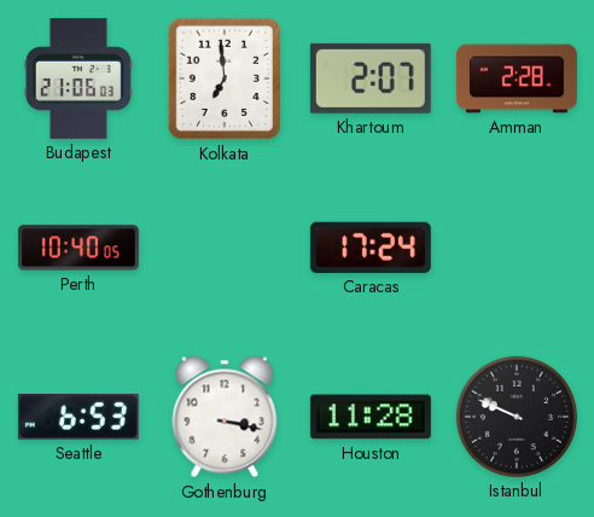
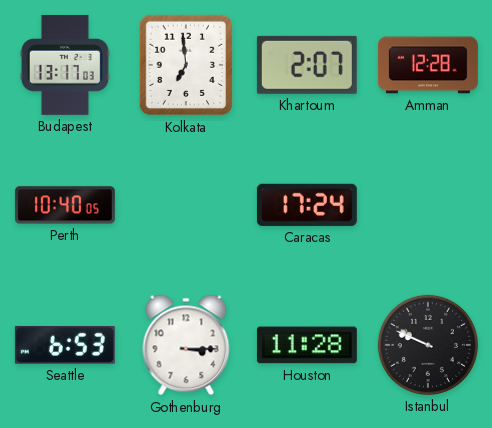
Budapest: 21:06 -> 13:17 (65, 65)
Amman: 2:28 -> 12:28 (428, 65)
Gothenburg: 3:17 -> 3:15 (186, 345)
